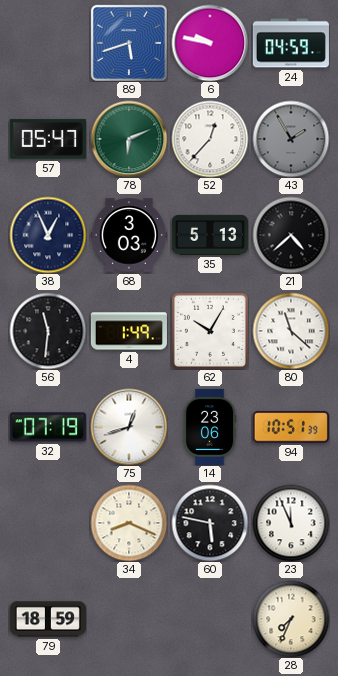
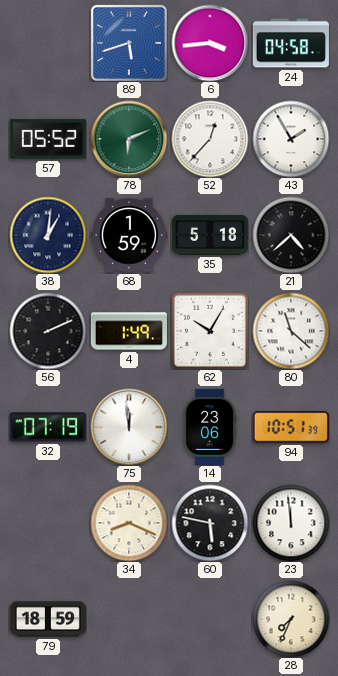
6: 9:47 -> 3:44 (210, 43)
24: 04:59 -> 04:58 (291, 43)
57: 05:47 -> 05:52 (48, 139)
43 dial: grey -> white (291, 139)
38: 12:56 -> 1:01 (48, 235)
68: 3:03 -> 1:59 (129, 235)
35: 5:13 -> 5:18 (210, 235)
56: 11:31 -> 2:11 (48, 331)
75: 12:42 -> 11:59 (129, 427)
23: 11:56 -> 11:59 (291, 523)
